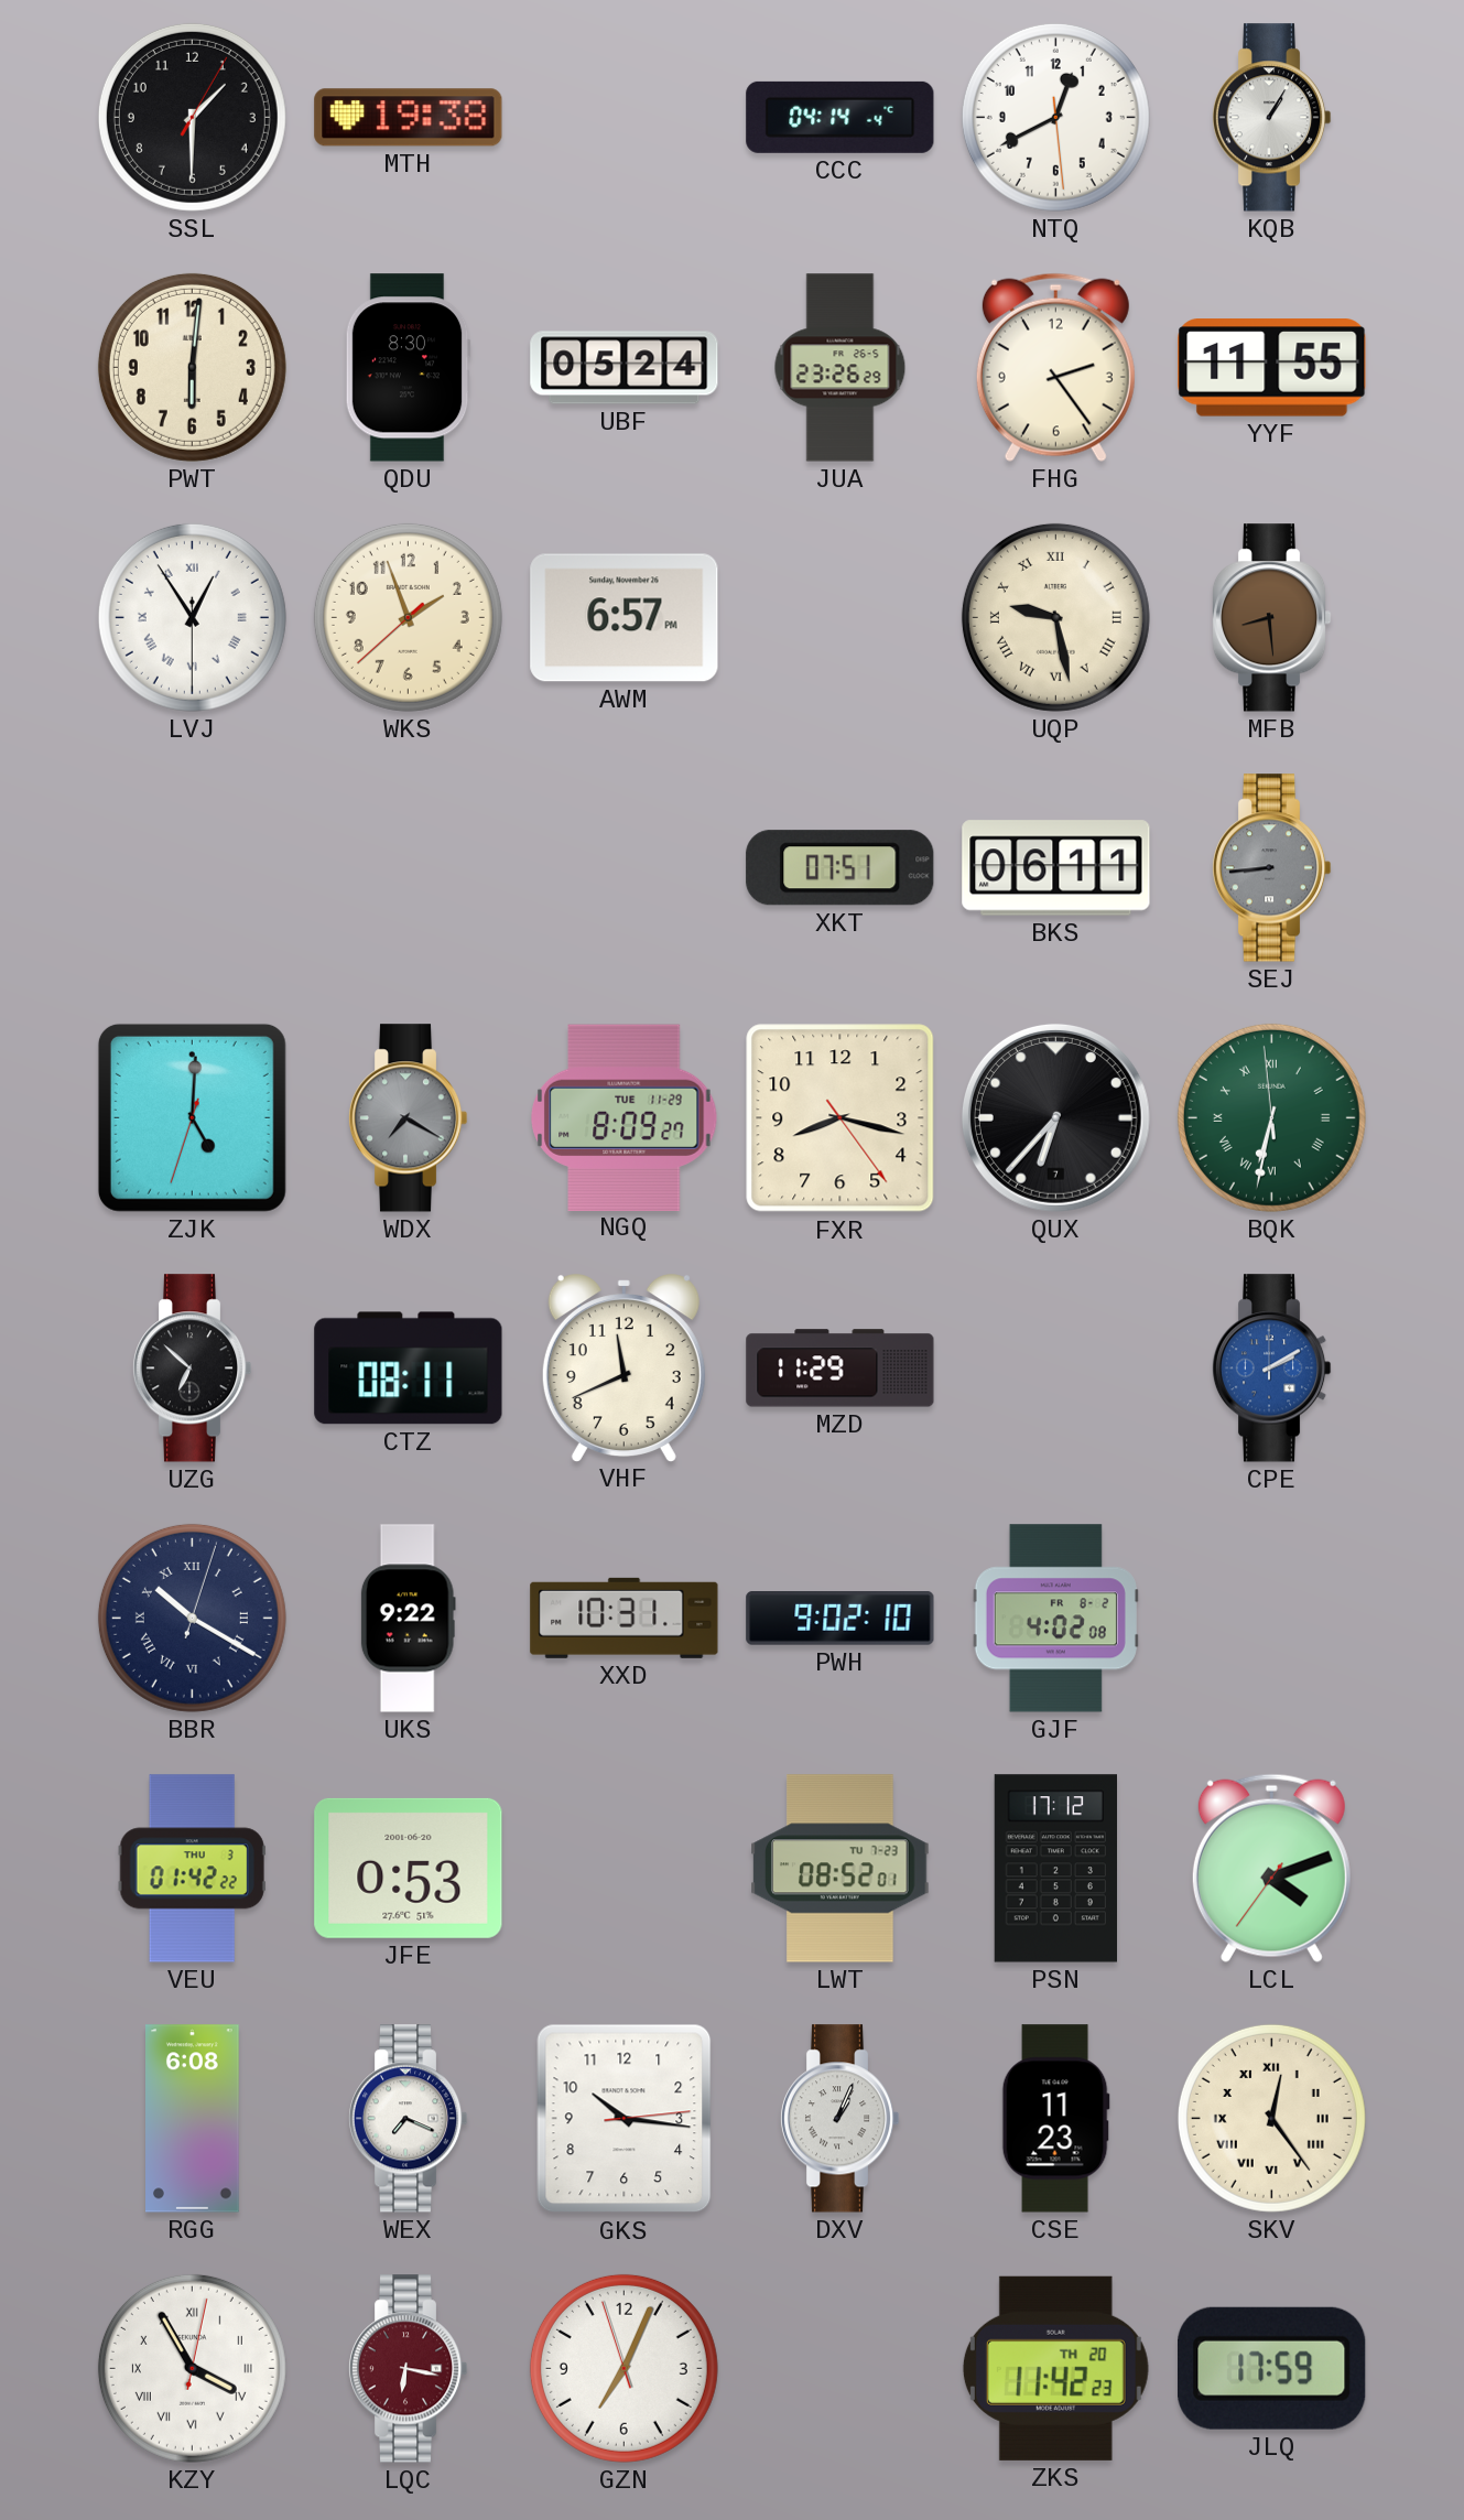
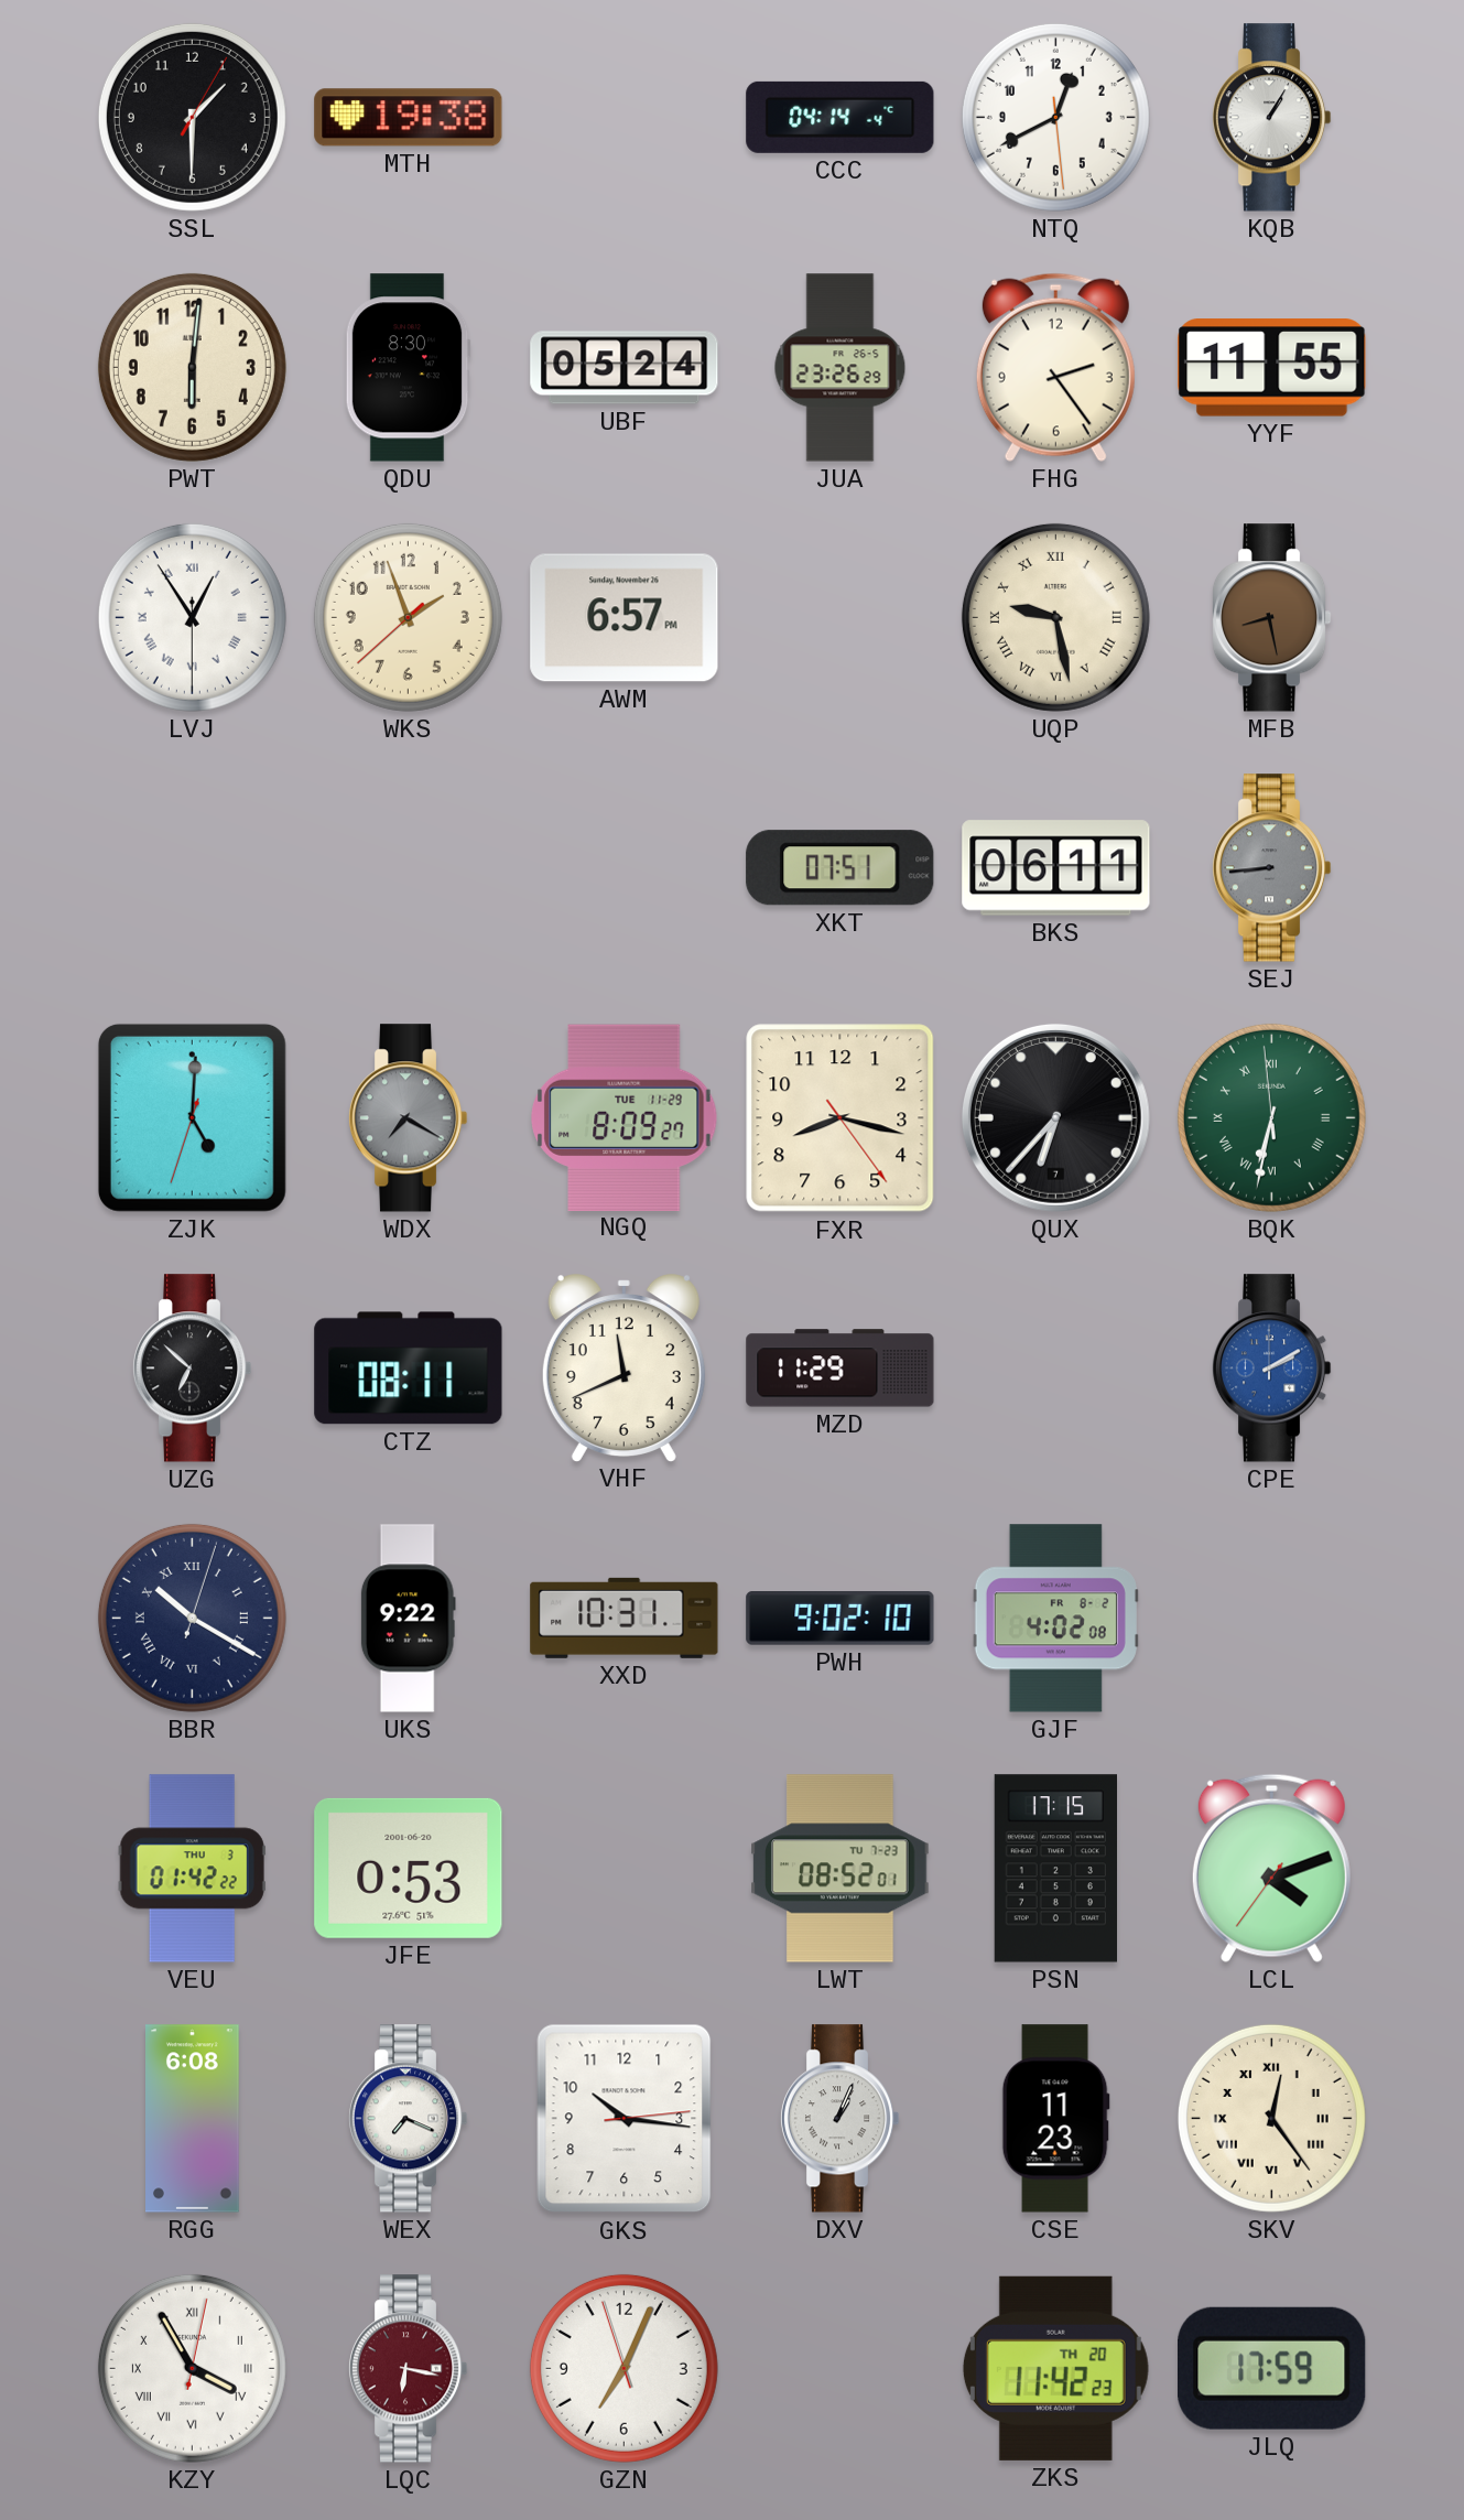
MFB: 8:29 -> 8:28 (1271, 618)
PSN: 17:12 -> 17:15 (1055, 1869)
